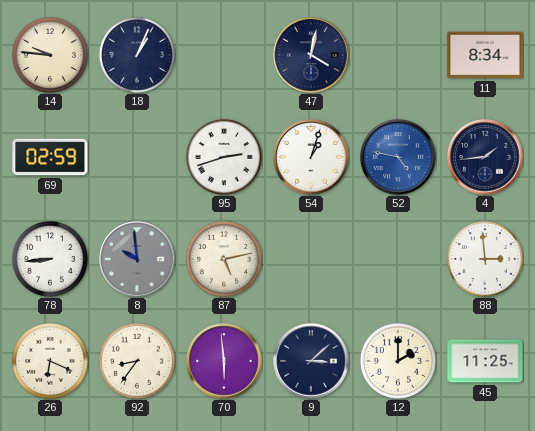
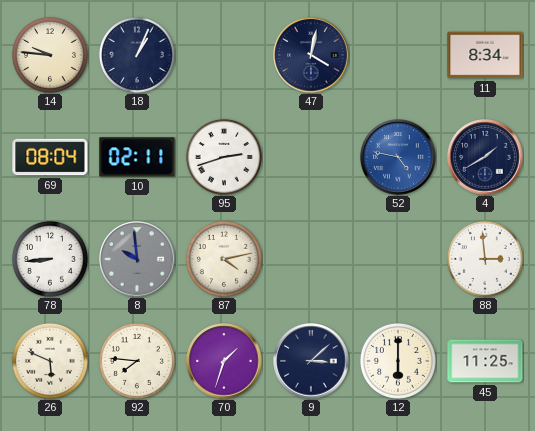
69: 02:59 -> 08:04 (50, 157)
10: none -> 02:11 (137, 157)
54: 1:03 -> none (311, 157)
4: 1:44 -> 1:40 (485, 157)
87: 5:13 -> 4:13 (224, 259)
26: 6:19 -> 5:49 (50, 361)
92: 8:36 -> 7:46 (137, 361)
70: 5:59 -> 1:33 (224, 361)
12: 2:00 -> 6:00 (398, 361)
